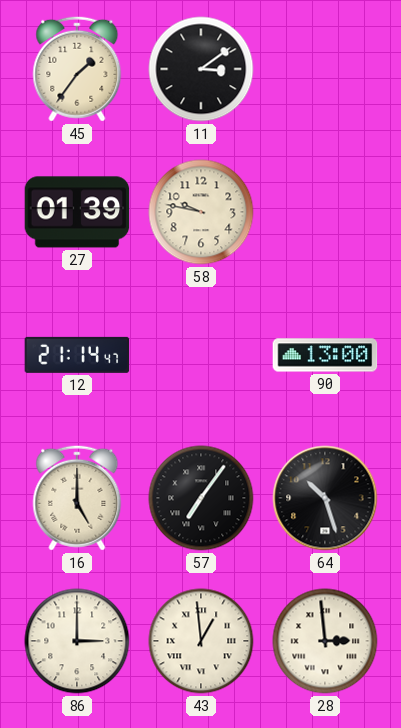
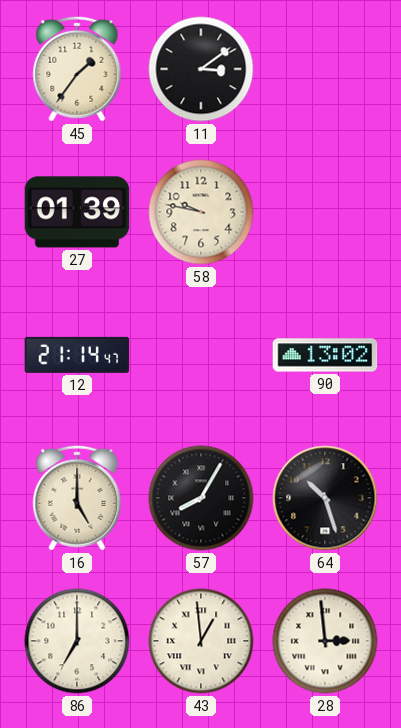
90: 13:00 -> 13:02 (325, 355)
57: 7:06 -> 8:05 (201, 498)
86: 3:00 -> 7:00 (77, 641)
